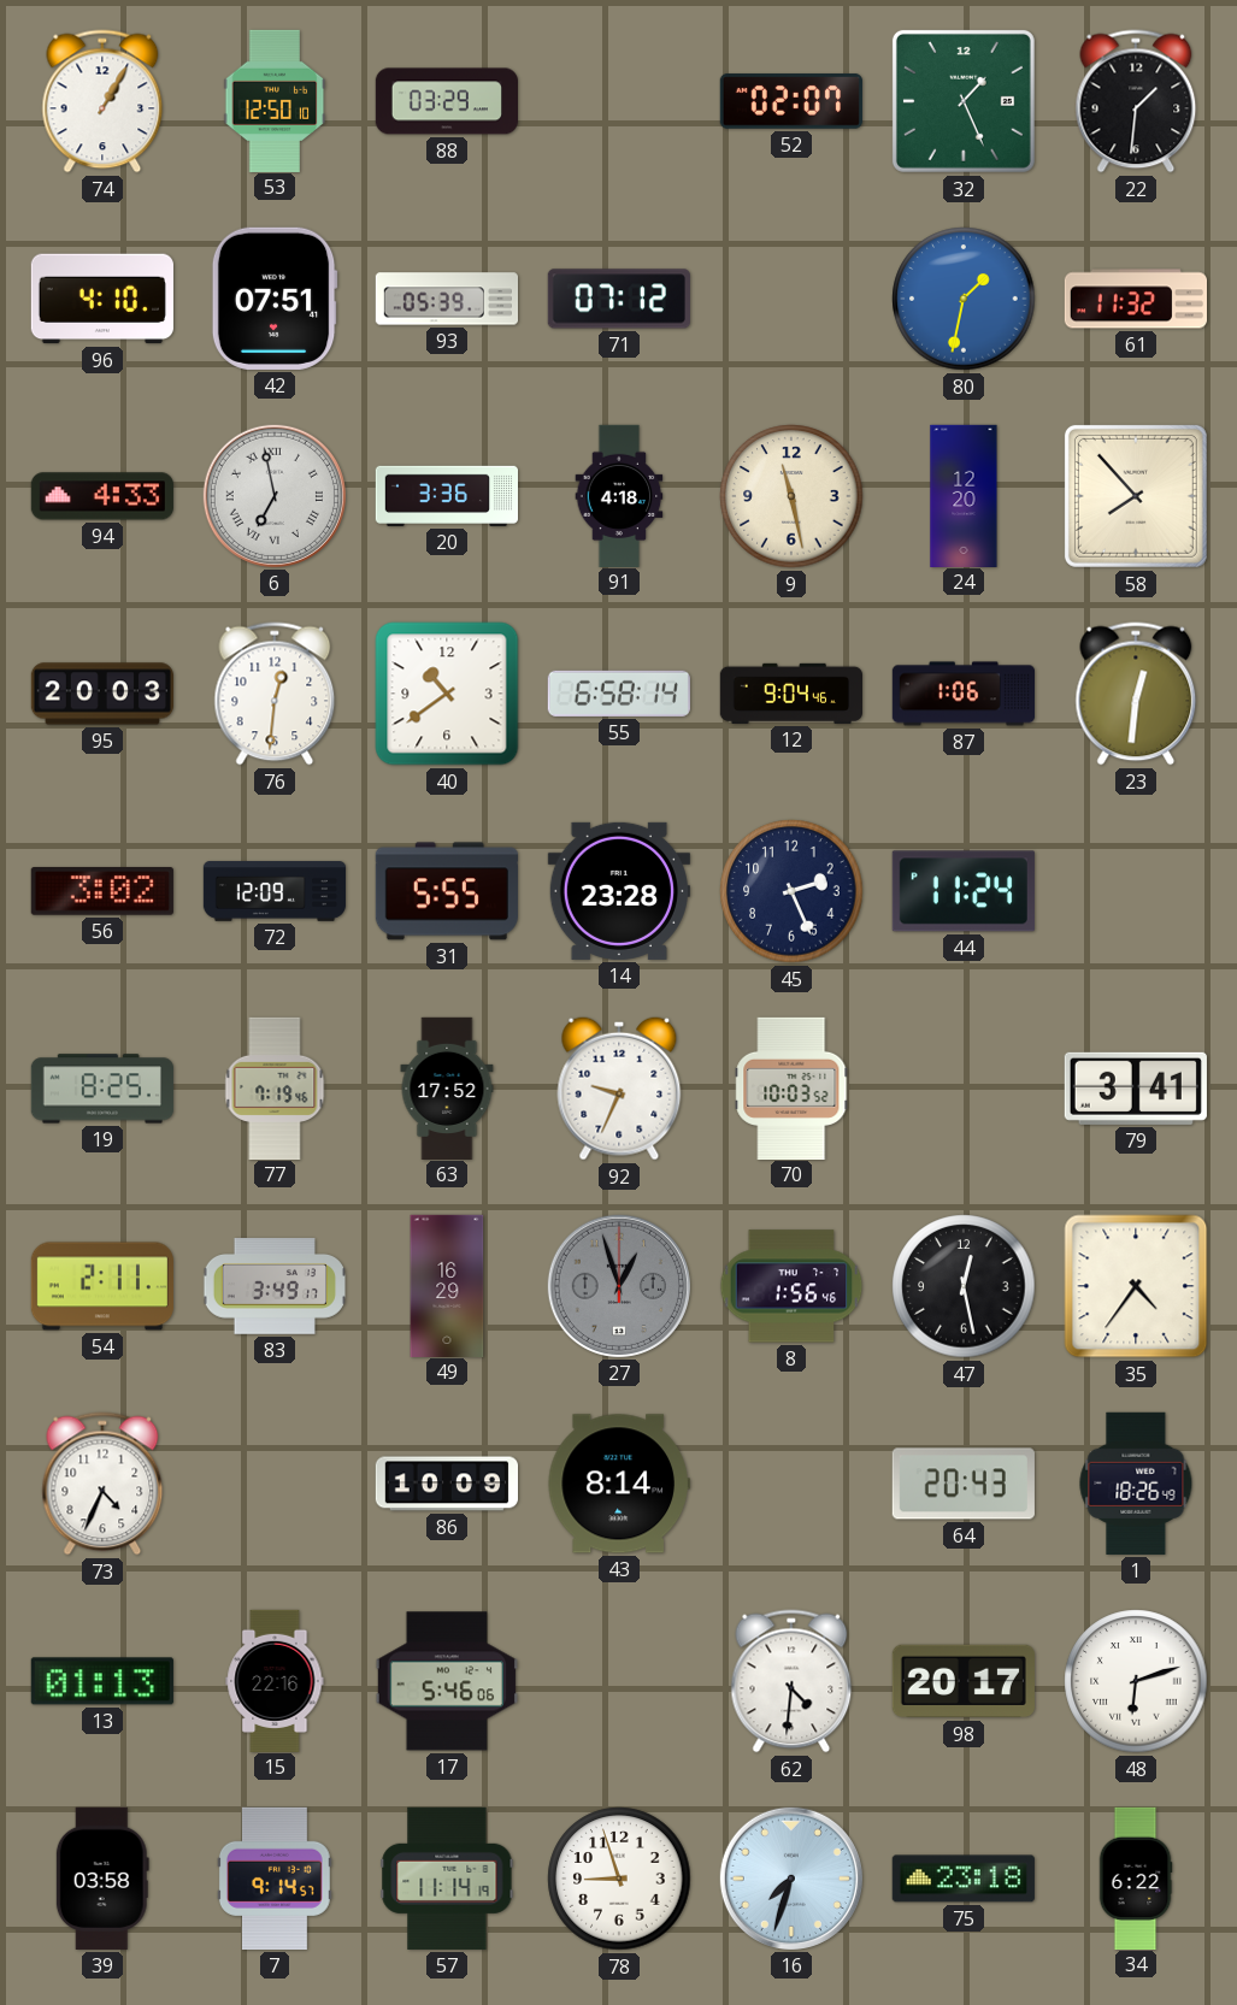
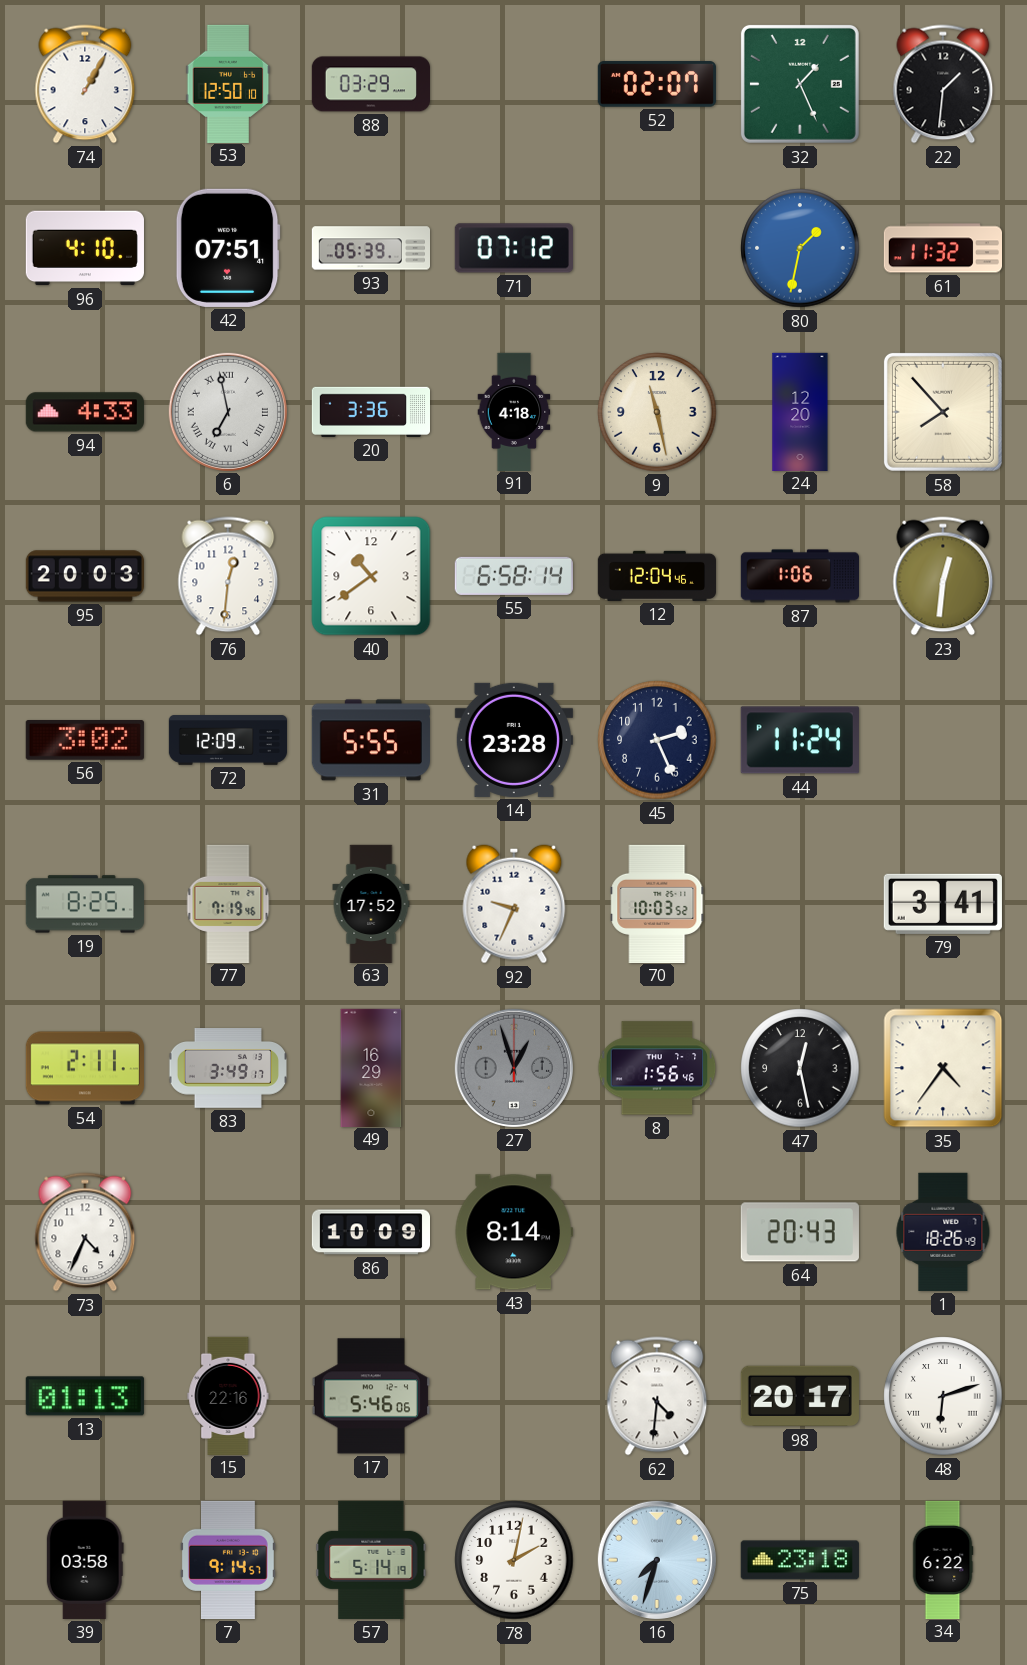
12: 9:04 -> 12:04 (656, 576)
57: 11:14 -> 5:14 (371, 1560)
78: 8:57 -> 2:02 (514, 1560)
